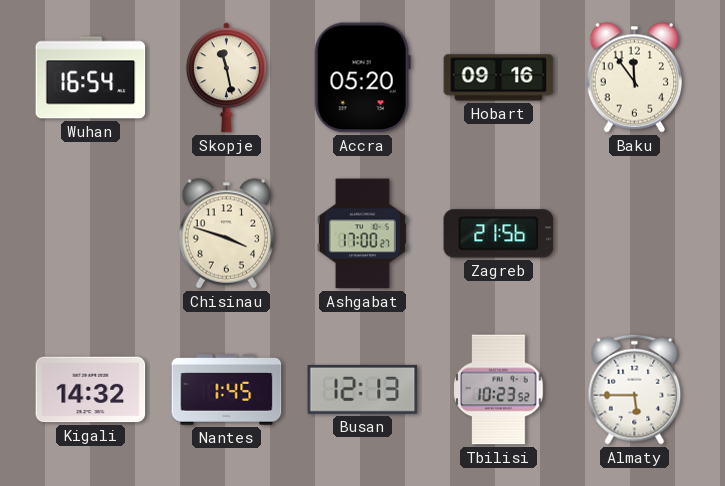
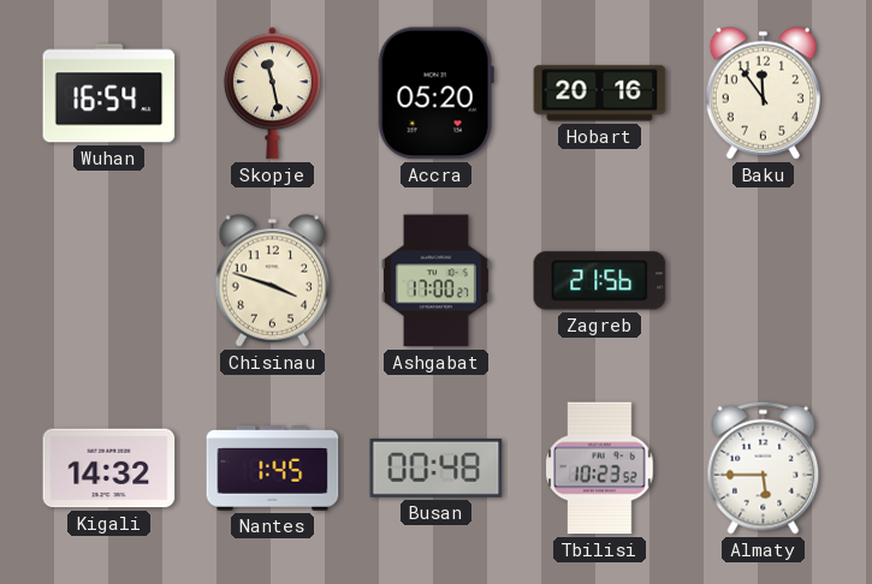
Hobart: 09:16 -> 20:16 (600, 94)
Busan: 12:13 -> 00:48 (437, 467)
